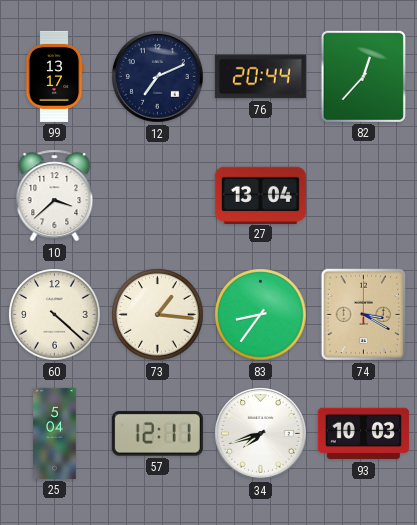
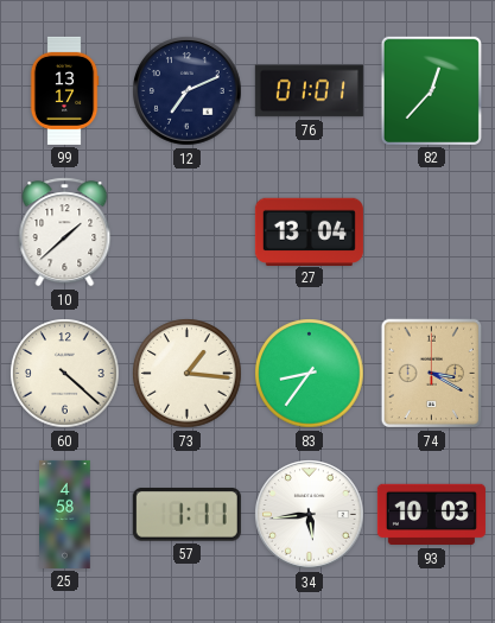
76: 20:44 -> 01:01 (309, 91)
10: 3:38 -> 1:38 (65, 233)
25: 5:04 -> 4:58 (65, 514)
57: 12:11 -> 1:11 (186, 515)
34: 7:42 -> 5:44 (310, 515)
